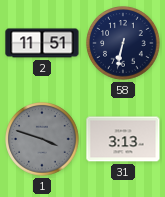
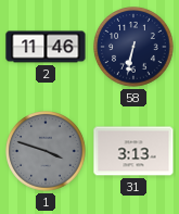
2: 11:51 -> 11:46 (46, 47)
